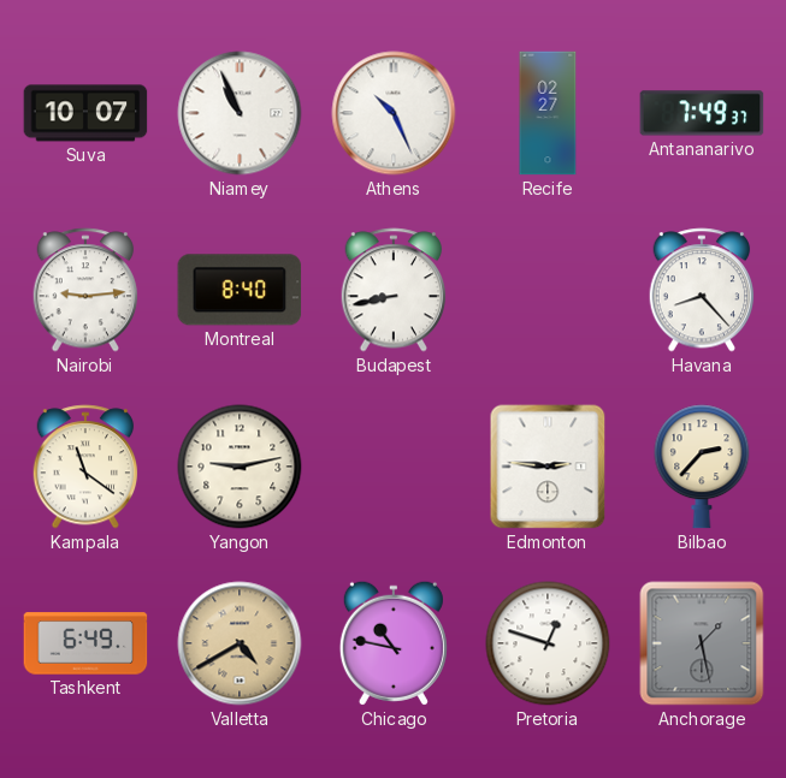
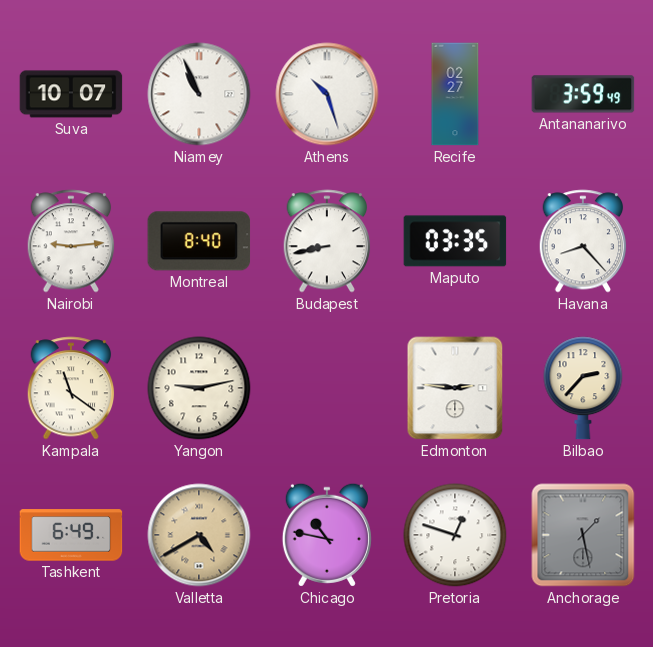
Athens: 10:26 -> 10:27 (327, 94)
Antananarivo: 7:49 -> 3:59 (583, 94)
Maputo: none -> 03:35 (455, 241)
